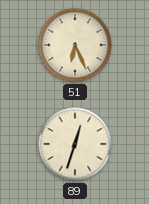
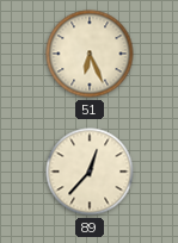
89: 12:33 -> 12:37 (90, 172)
